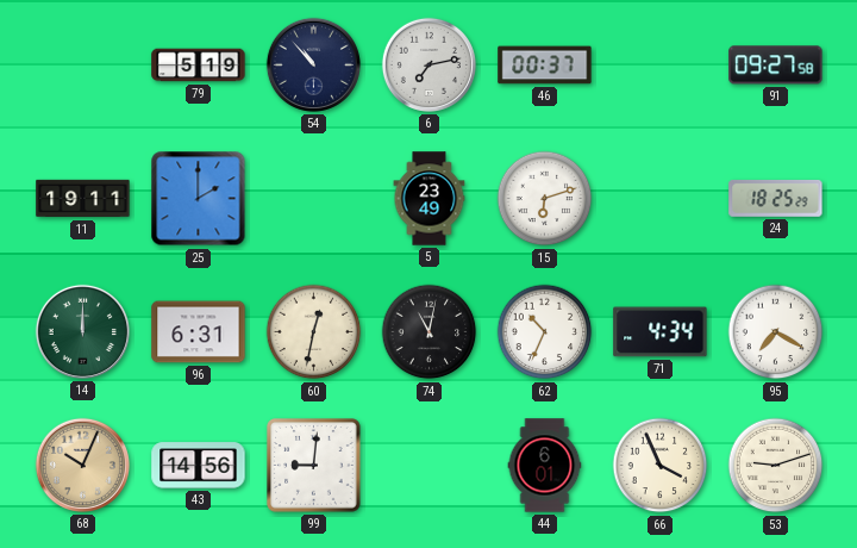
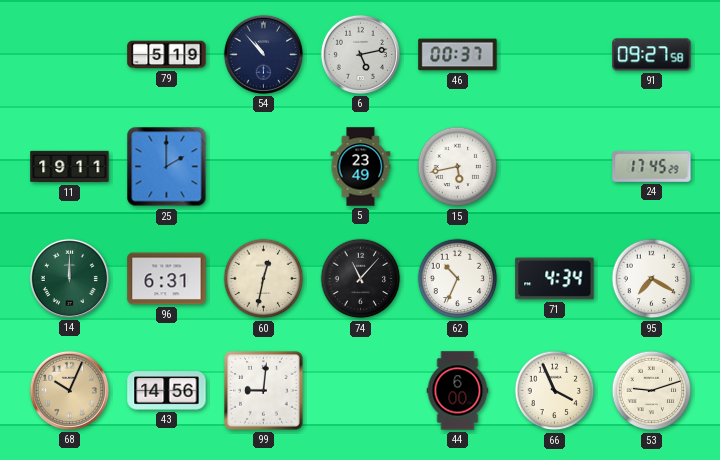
6: 7:13 -> 5:13 (360, 54)
15: 6:12 -> 5:43 (458, 167)
24: 18:25 -> 17:45 (652, 166)
74: 11:02 -> 11:07 (361, 279)
44: 6:01 -> 6:00 (458, 391)
